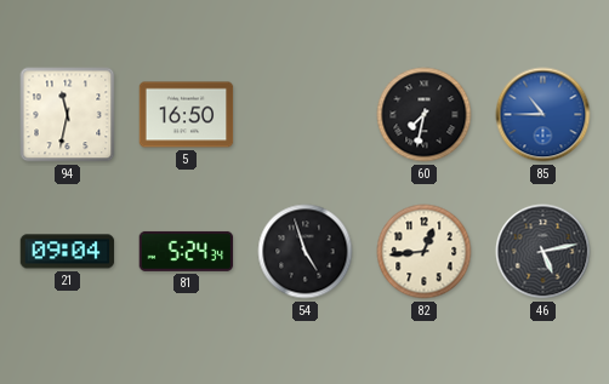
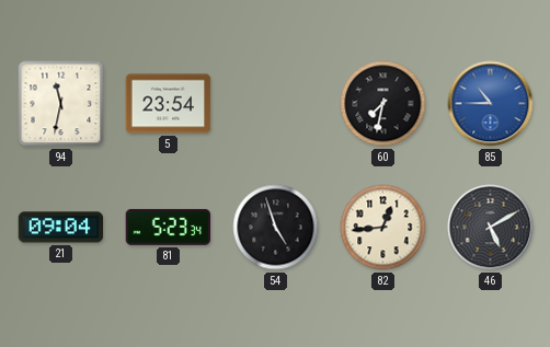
5: 16:50 -> 23:54 (169, 104)
81: 5:24 -> 5:23 (169, 227)
46: 5:13 -> 5:10 (491, 228)
